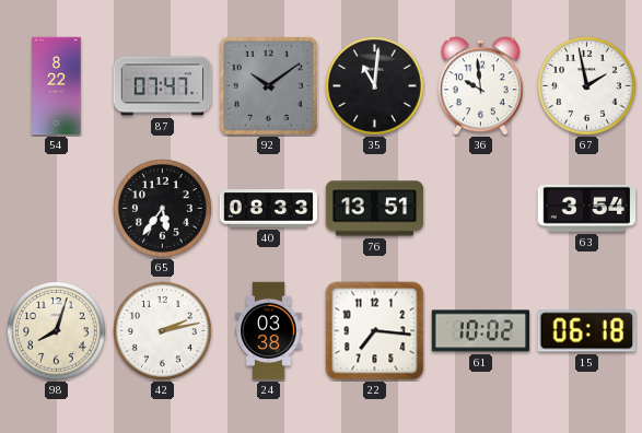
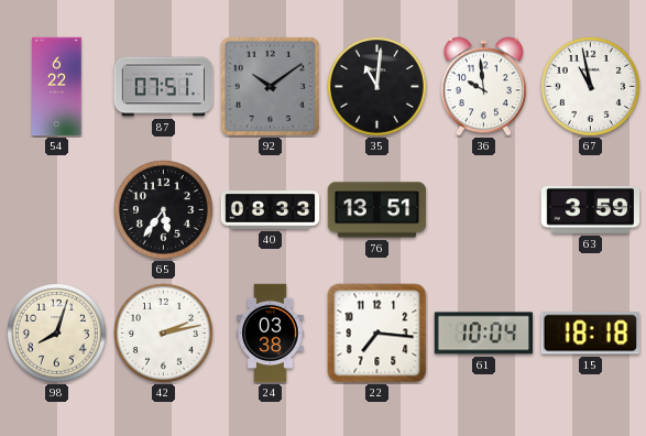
54: 8:22 -> 6:22 (57, 87)
87: 07:47 -> 07:51 (164, 87)
67: 1:58 -> 10:58 (591, 87)
63: 3:54 -> 3:59 (591, 209)
61: 10:02 -> 10:04 (484, 334)
15: 06:18 -> 18:18 (590, 334)
